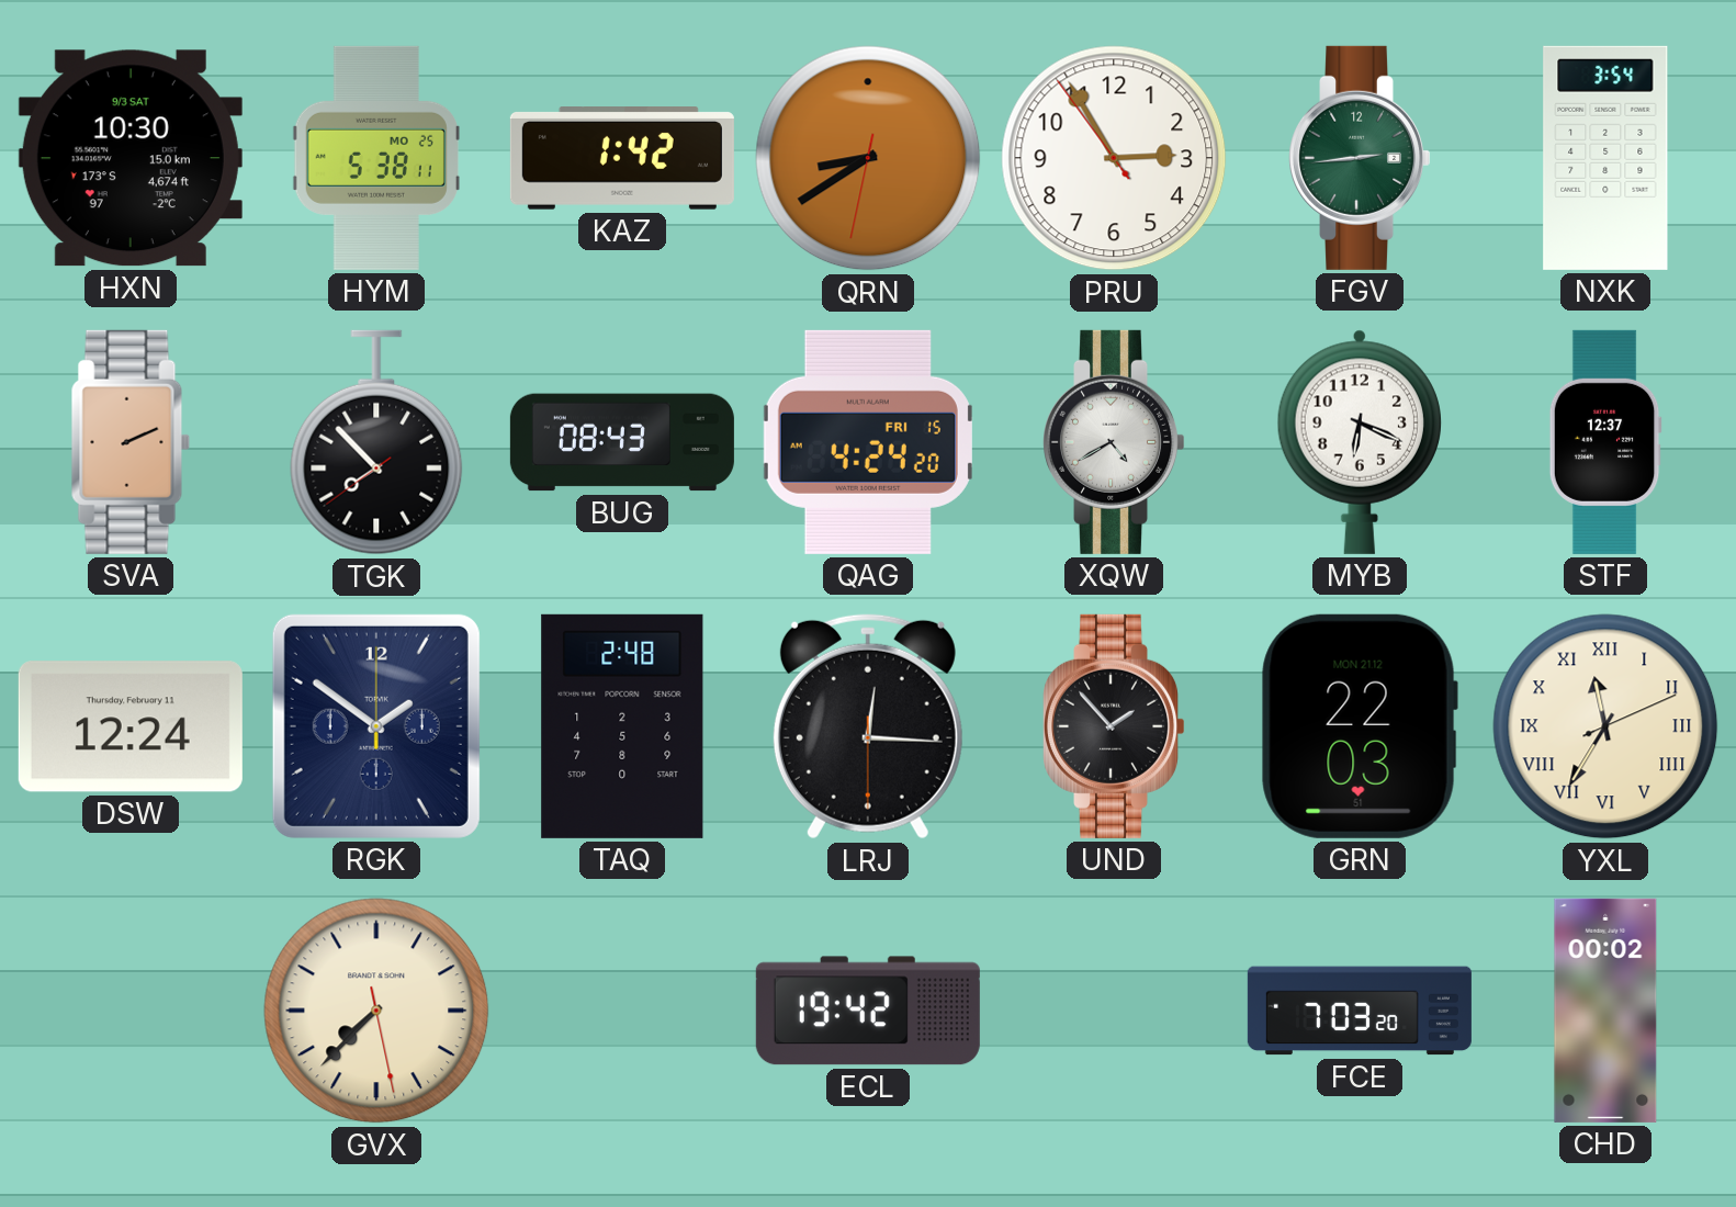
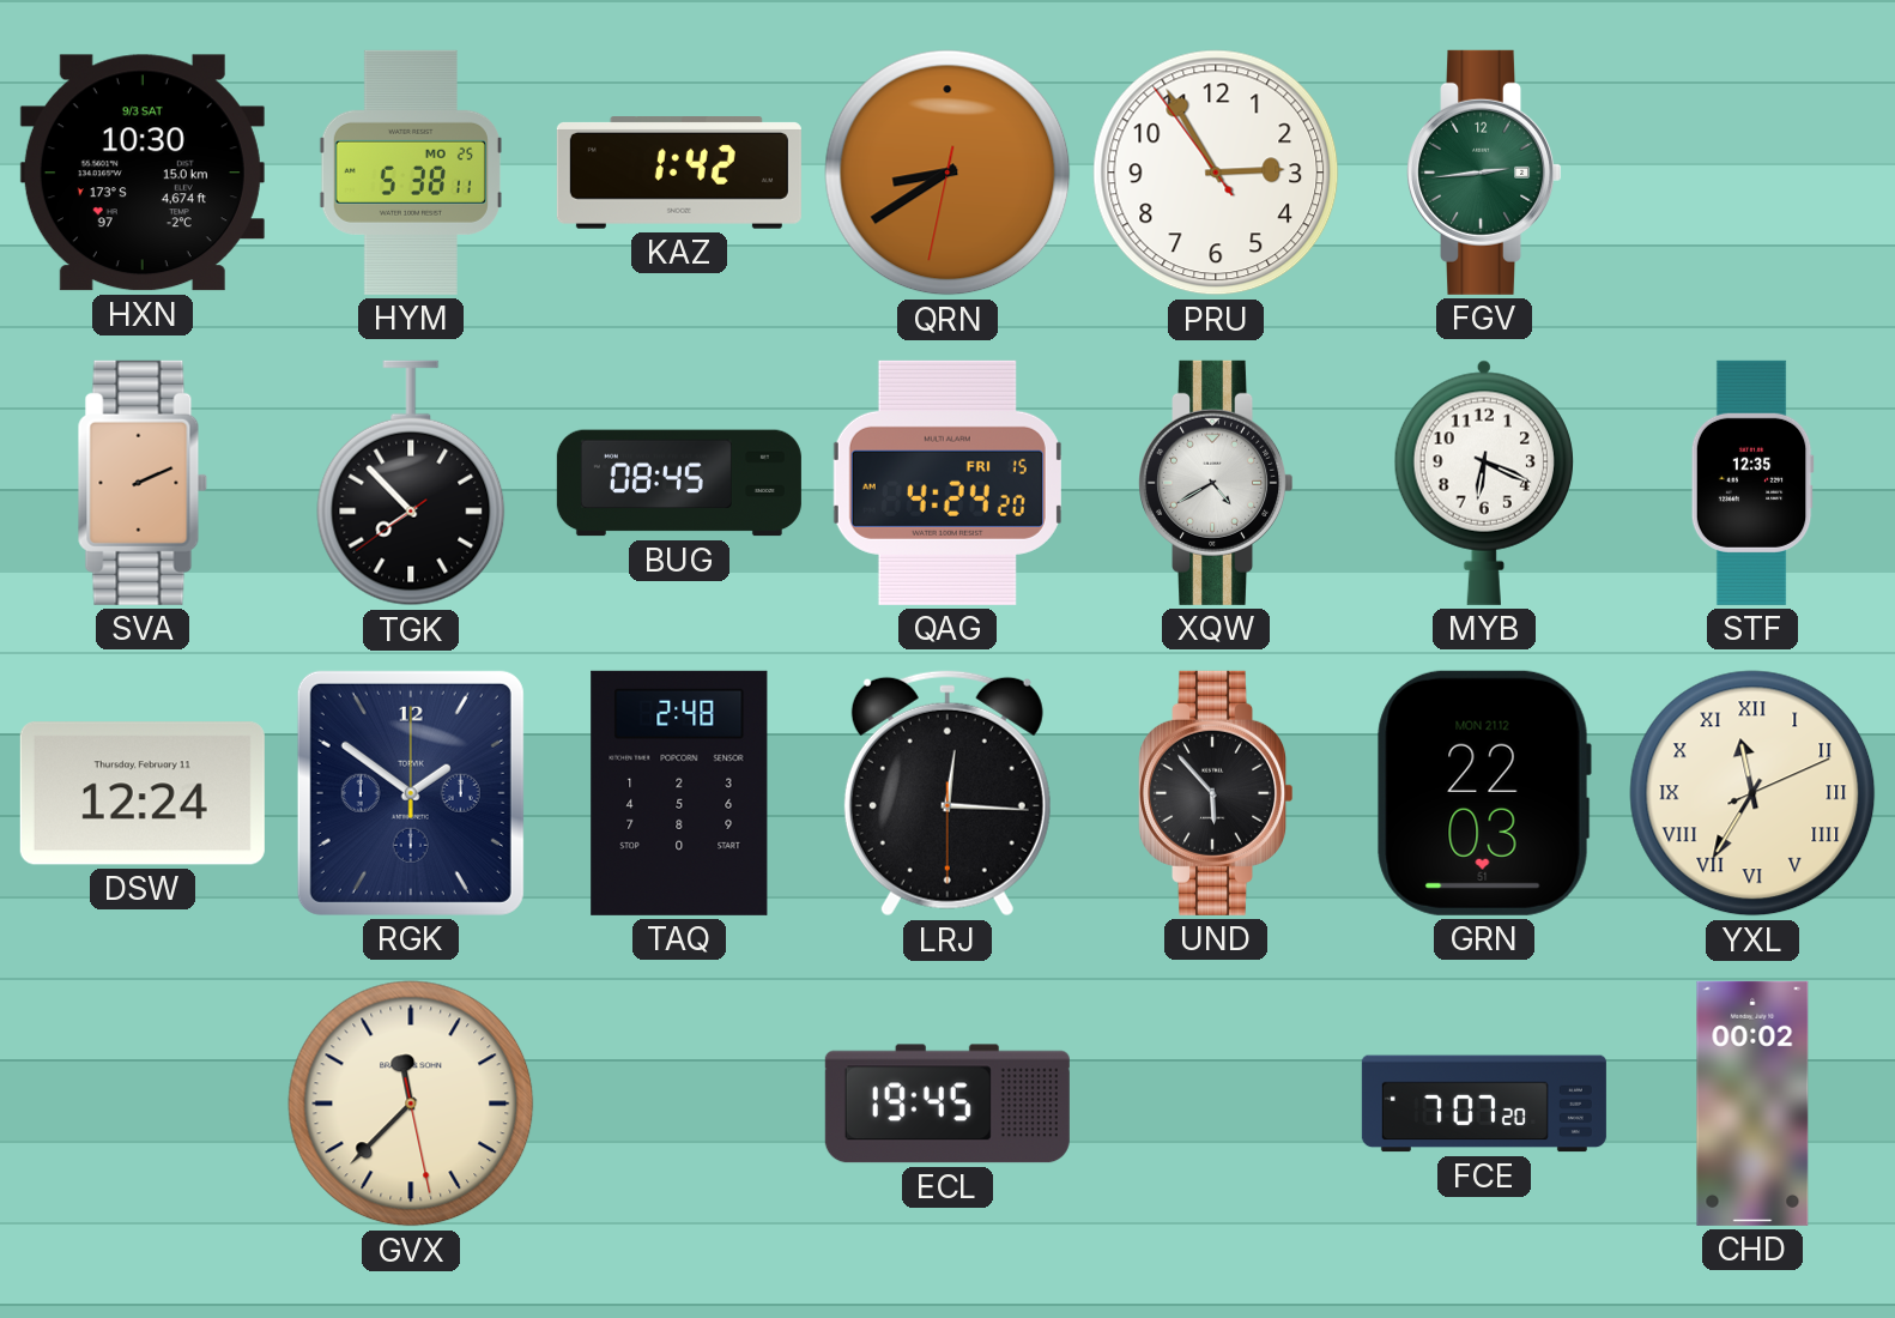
NXK: 3:54 -> none (1605, 158)
BUG: 08:43 -> 08:45 (679, 483)
STF: 12:37 -> 12:35 (1752, 483)
UND: 1:53 -> 5:53 (1217, 793)
GVX: 7:37 -> 11:37 (411, 1104)
ECL: 19:42 -> 19:45 (947, 1104)
FCE: 7:03 -> 7:07 (1484, 1104)
